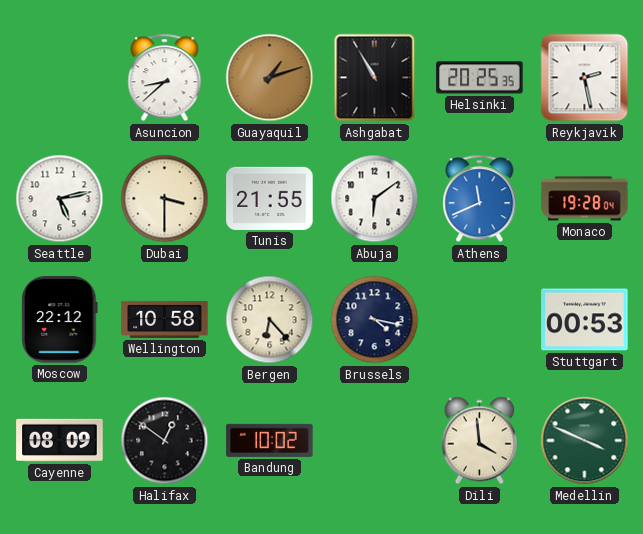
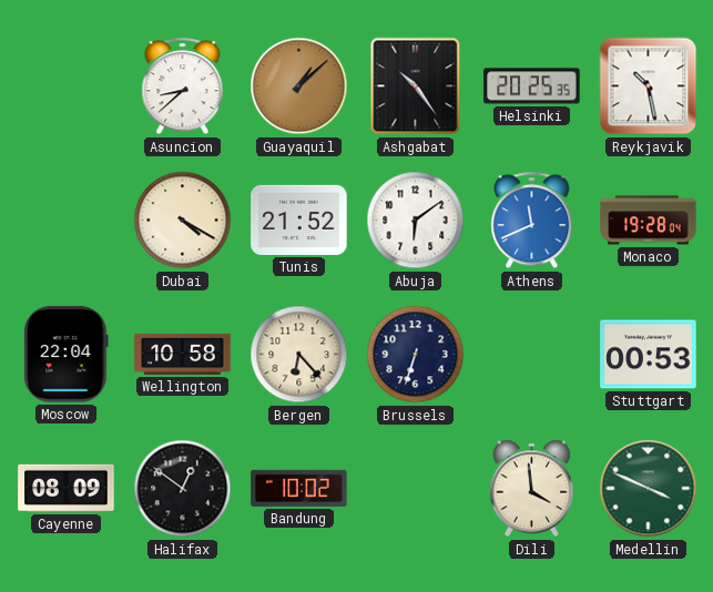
Guayaquil: 1:12 -> 1:08 (299, 86)
Ashgabat: 10:55 -> 10:24 (416, 86)
Reykjavik: 2:28 -> 10:28 (649, 86)
Seattle: 5:13 -> none (60, 199)
Dubai: 3:30 -> 4:20 (183, 221)
Tunis: 21:55 -> 21:52 (299, 220)
Moscow: 22:12 -> 22:04 (67, 355)
Brussels: 4:17 -> 6:33 (416, 355)
